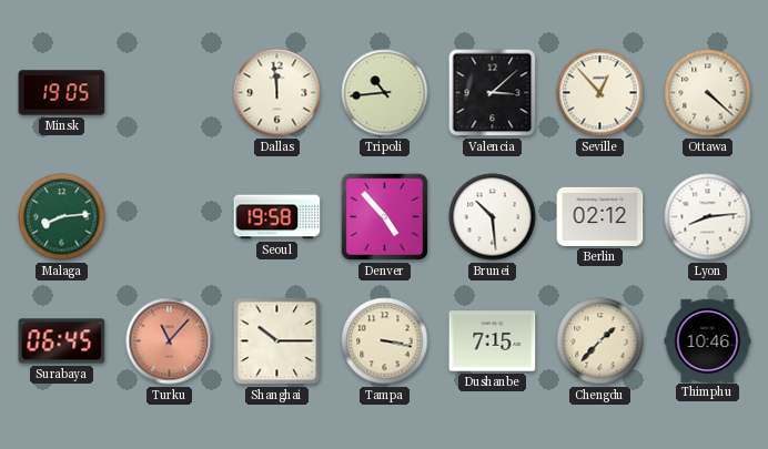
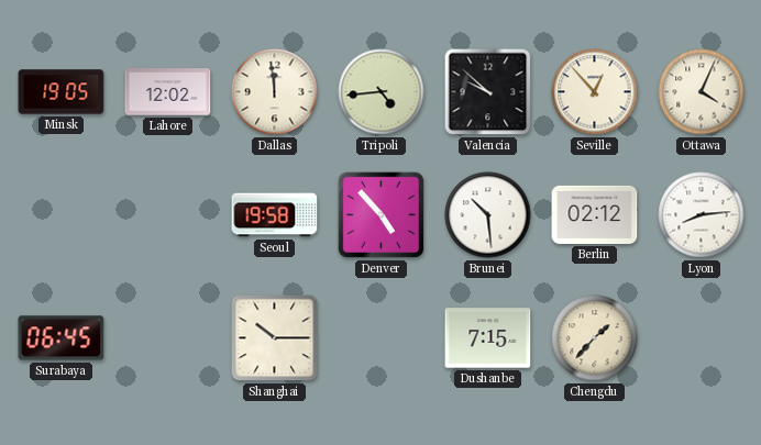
Lahore: none -> 12:02 (168, 92)
Tripoli: 10:44 -> 4:44 (382, 92)
Valencia: 3:08 -> 9:52 (488, 92)
Ottawa: 4:22 -> 4:04 (702, 92)
Malaga: 8:14 -> none (62, 217)
Turku: 11:07 -> none (170, 341)
Tampa: 3:17 -> none (385, 341)
Thimphu: 10:46 -> none (708, 340)
